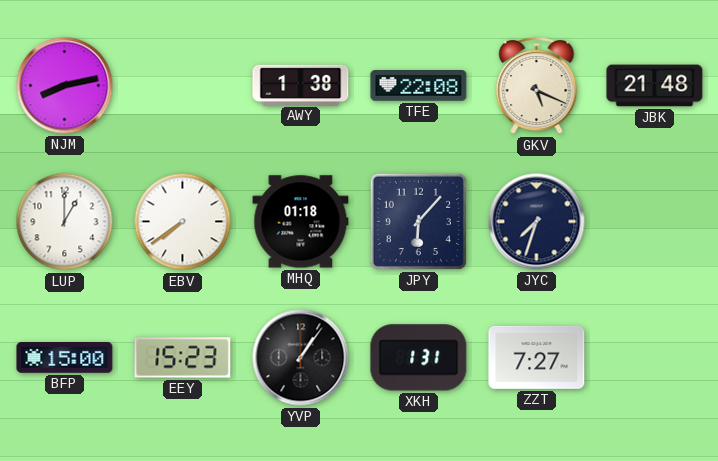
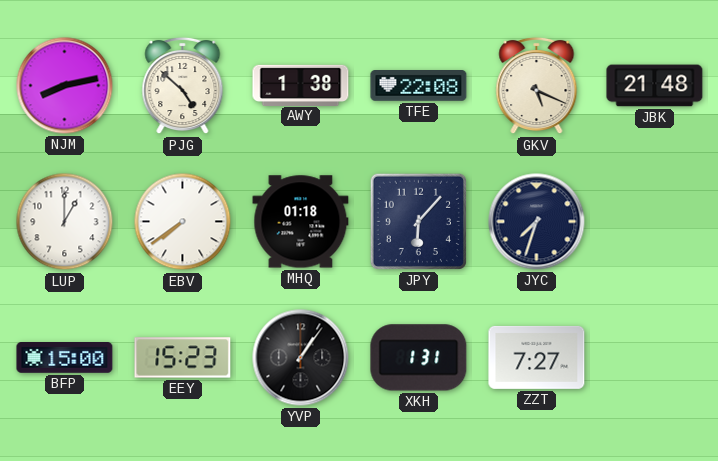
PJG: none -> 4:52 (183, 86)
